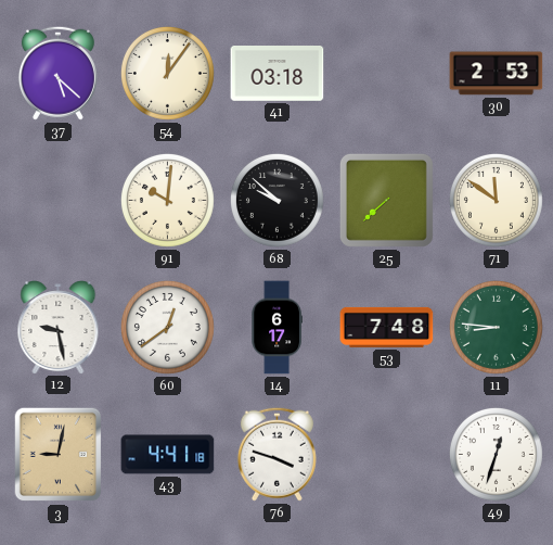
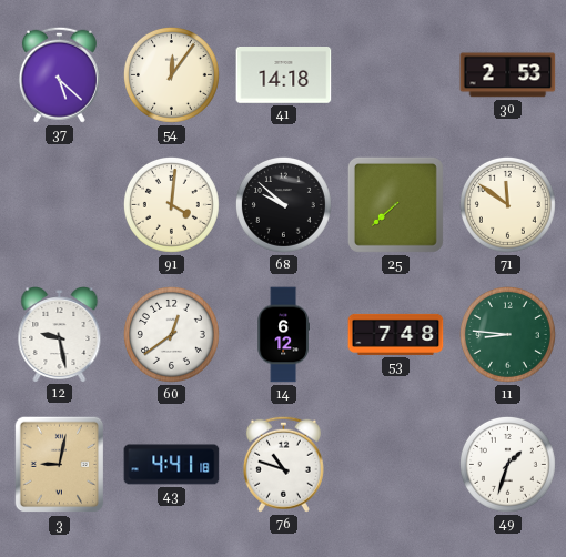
41: 03:18 -> 14:18 (284, 75)
91: 10:01 -> 4:01 (171, 204)
14: 6:17 -> 6:12 (283, 335)
76: 3:48 -> 10:48 (283, 464)
49: 12:33 -> 1:33 (507, 464)
